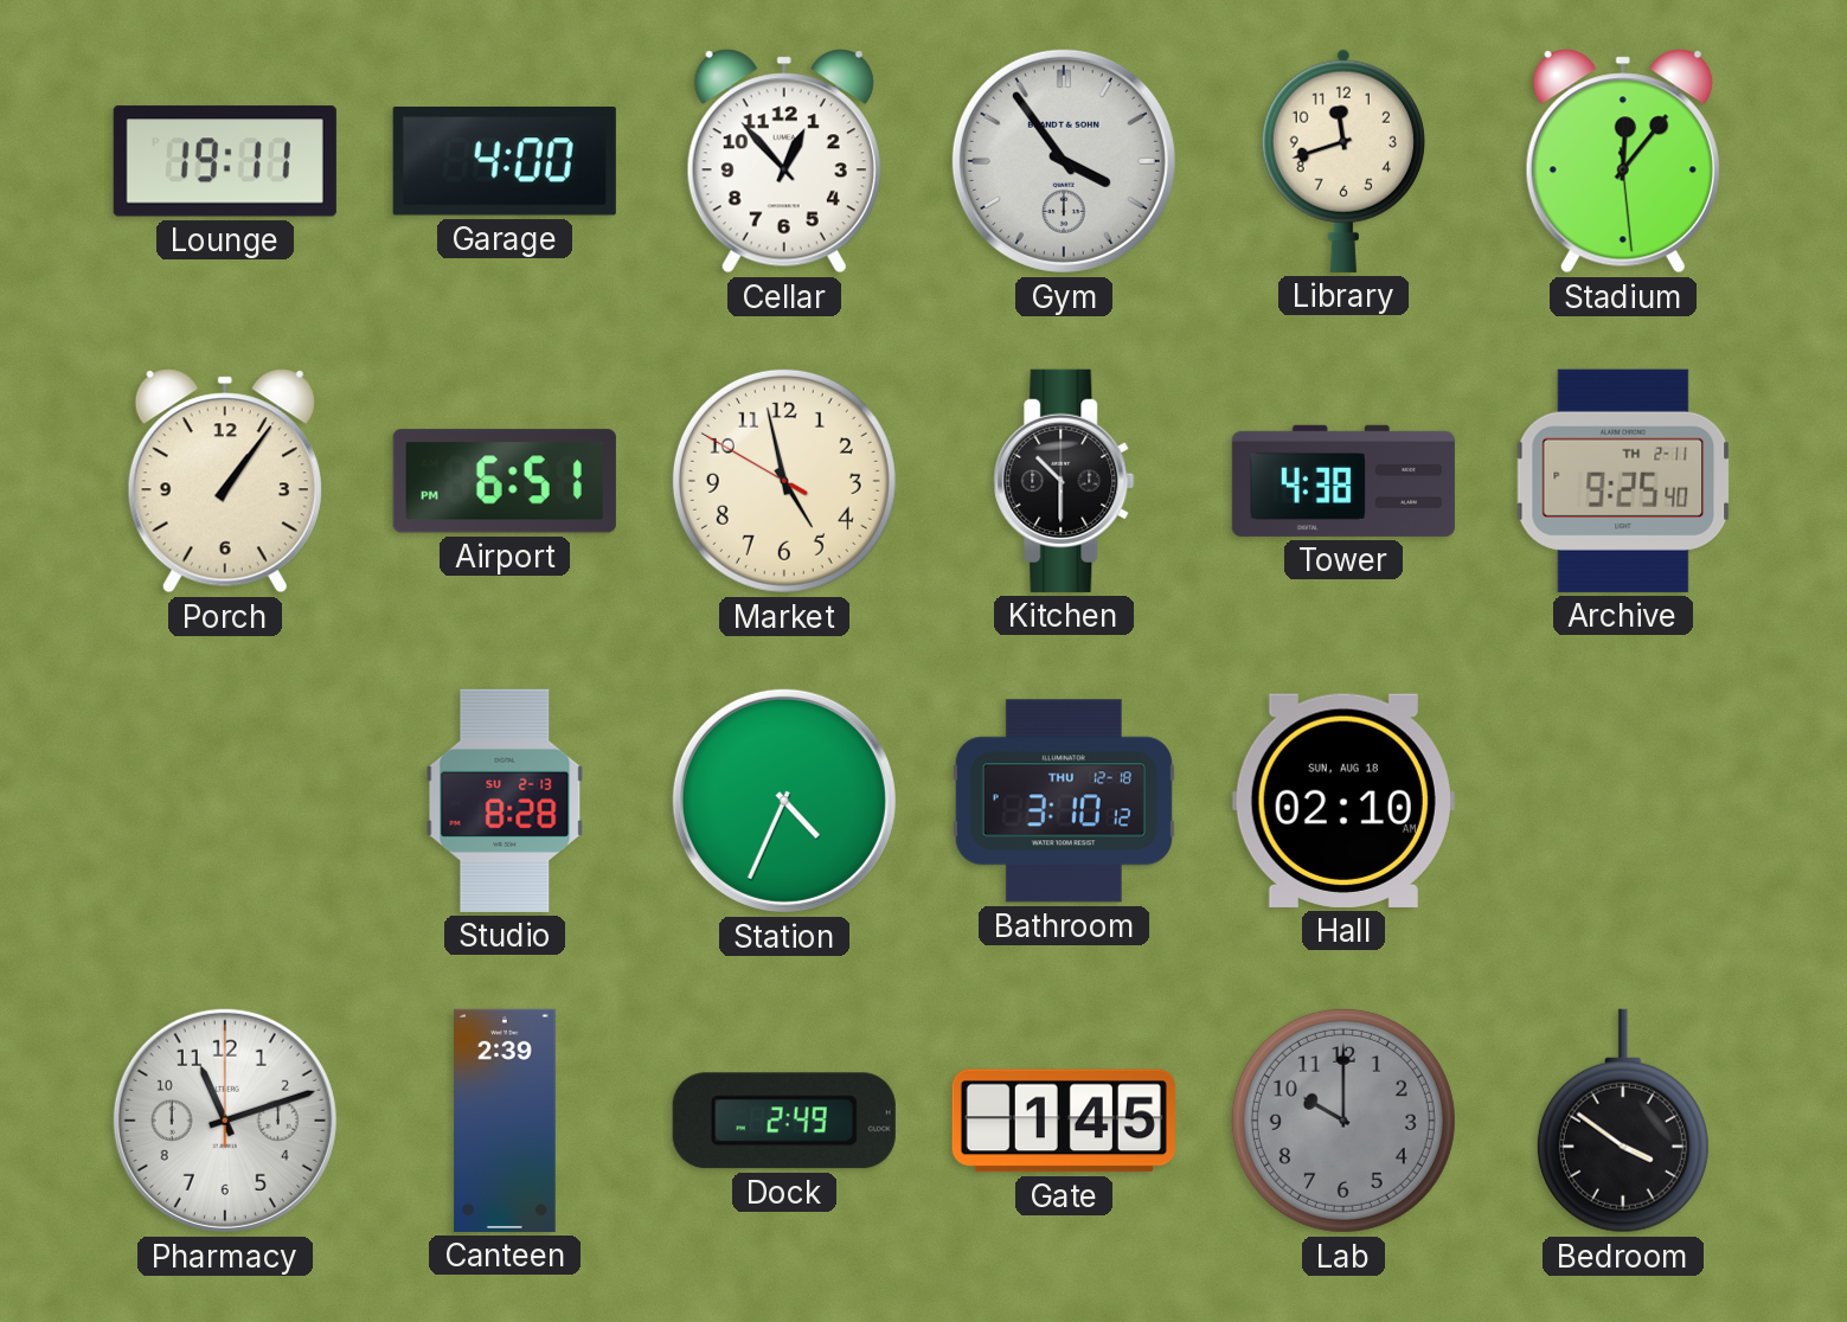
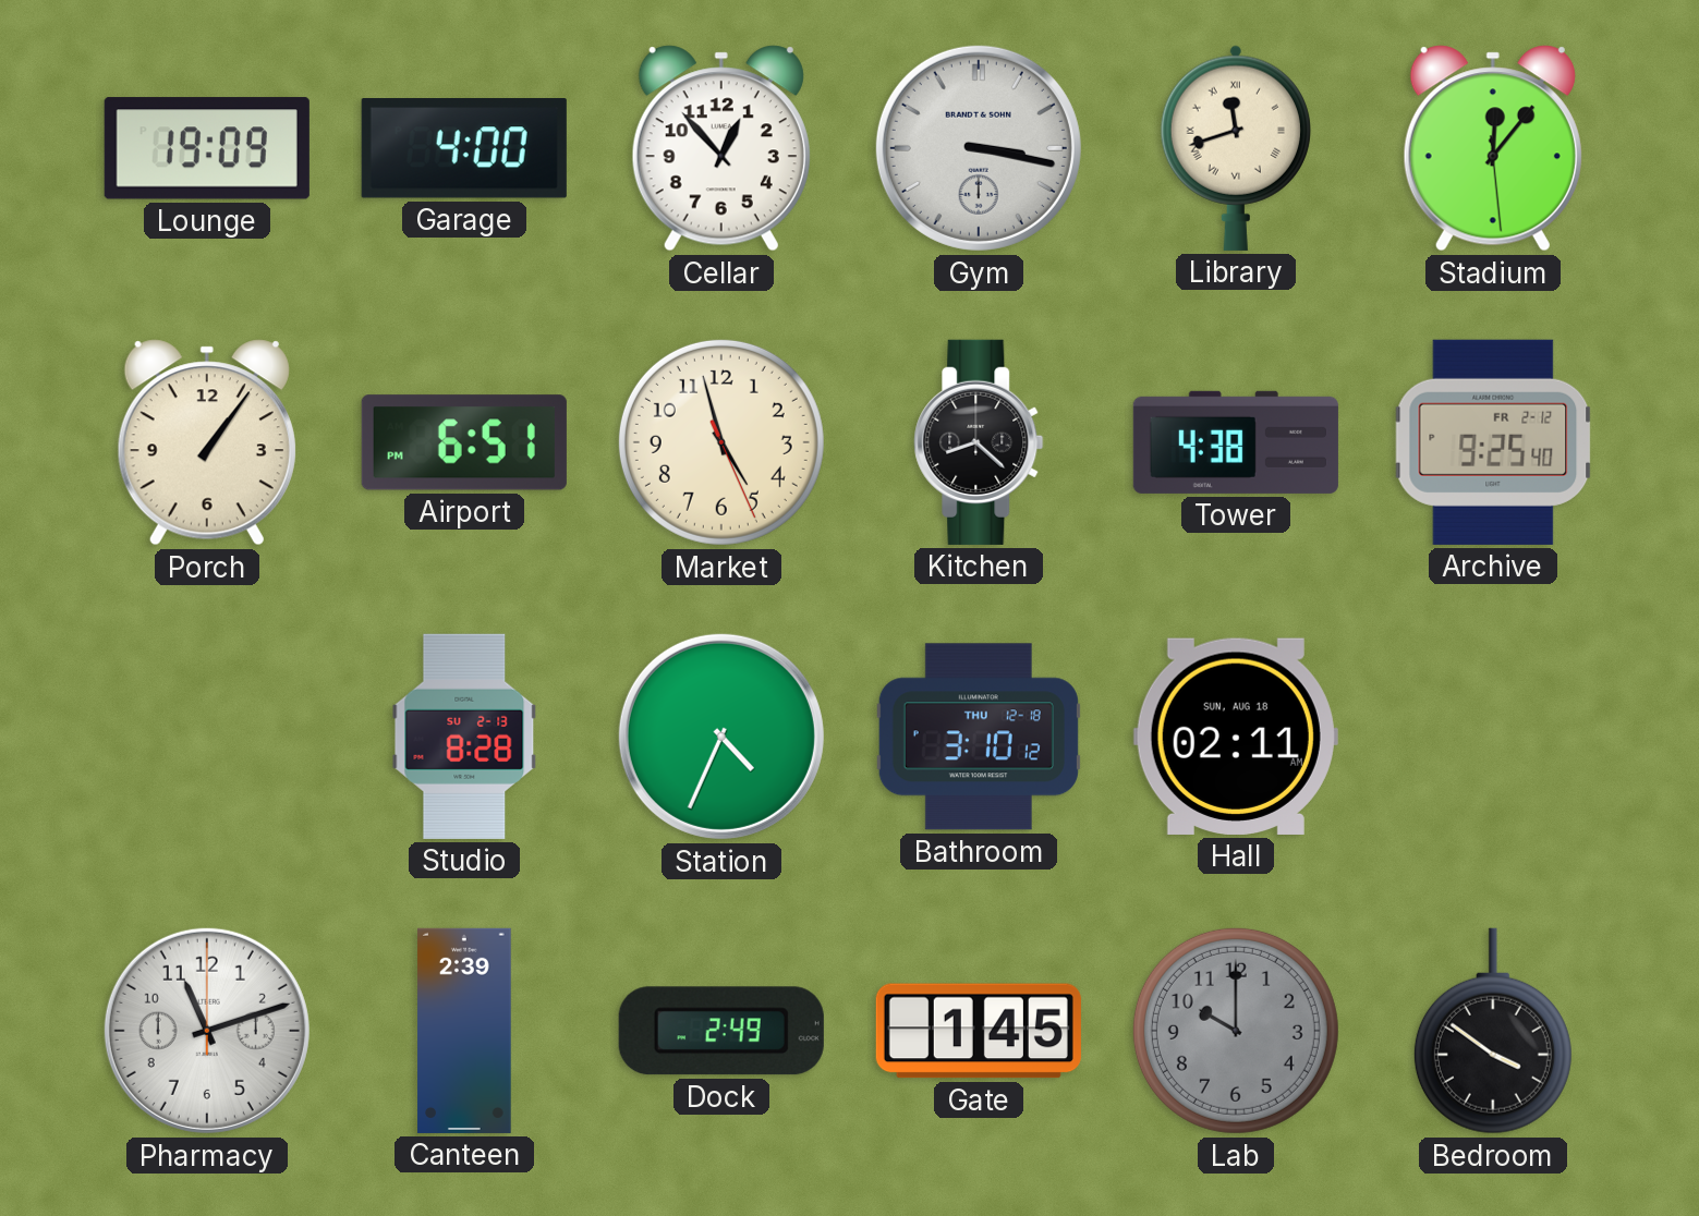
Lounge: 19:11 -> 19:09 (207, 148)
Gym: 3:54 -> 3:17 (979, 148)
Library numerals: Arabic -> Roman (1236, 148)
Market: 4:57:50 -> 4:57:26 (721, 442)
Kitchen: 10:30 -> 8:22 (979, 442)
Archive date: TH 2-11 -> FR 2-12 (1493, 442)
Hall: 02:10 -> 02:11 (1236, 737)
